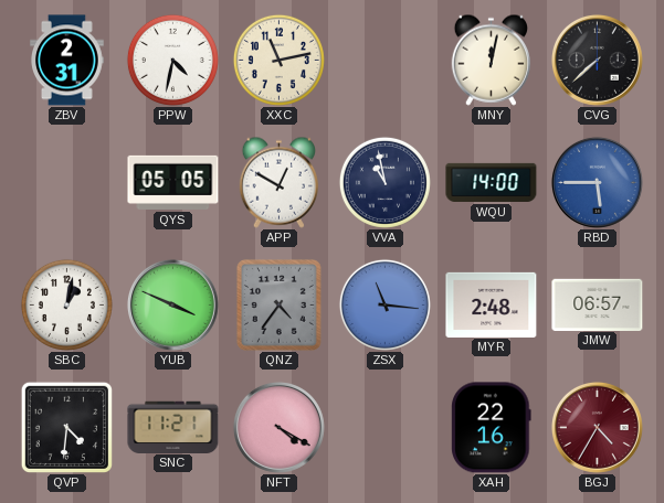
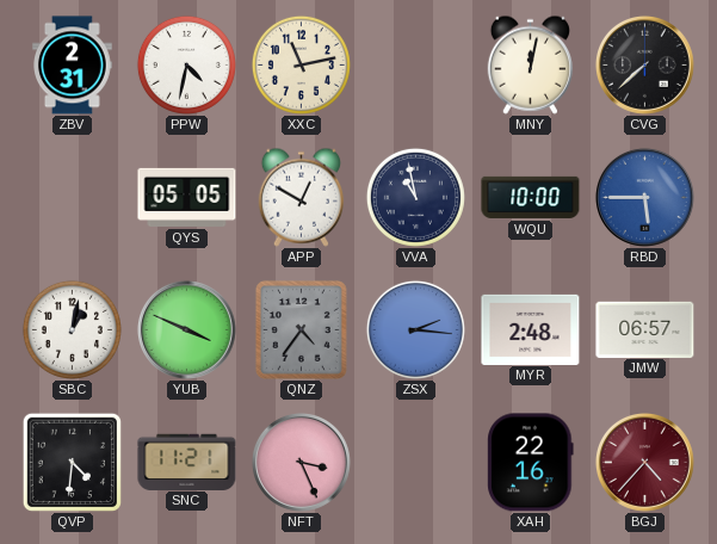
WQU: 14:00 -> 10:00 (531, 197)
ZSX: 11:16 -> 2:16 (415, 329)
NFT: 4:20 -> 3:26 (301, 462)
BGJ: 4:35 -> 4:37 (644, 462)
